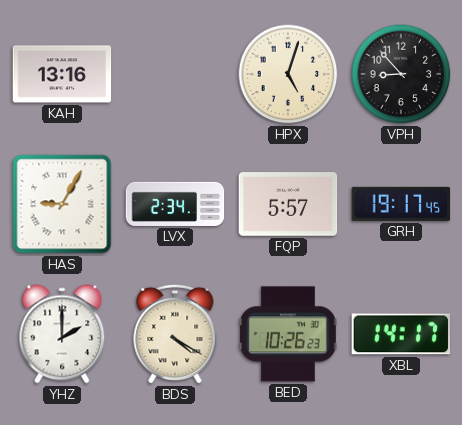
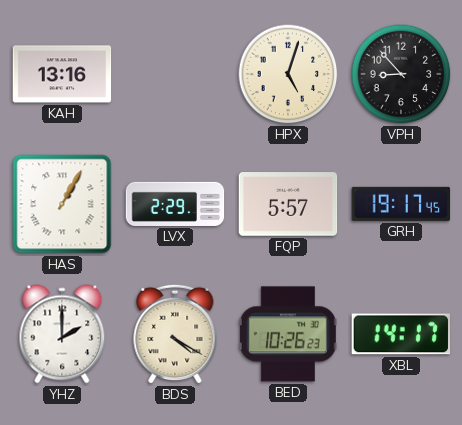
HAS: 9:05 -> 1:05 (62, 204)
LVX: 2:34 -> 2:29 (175, 204)
